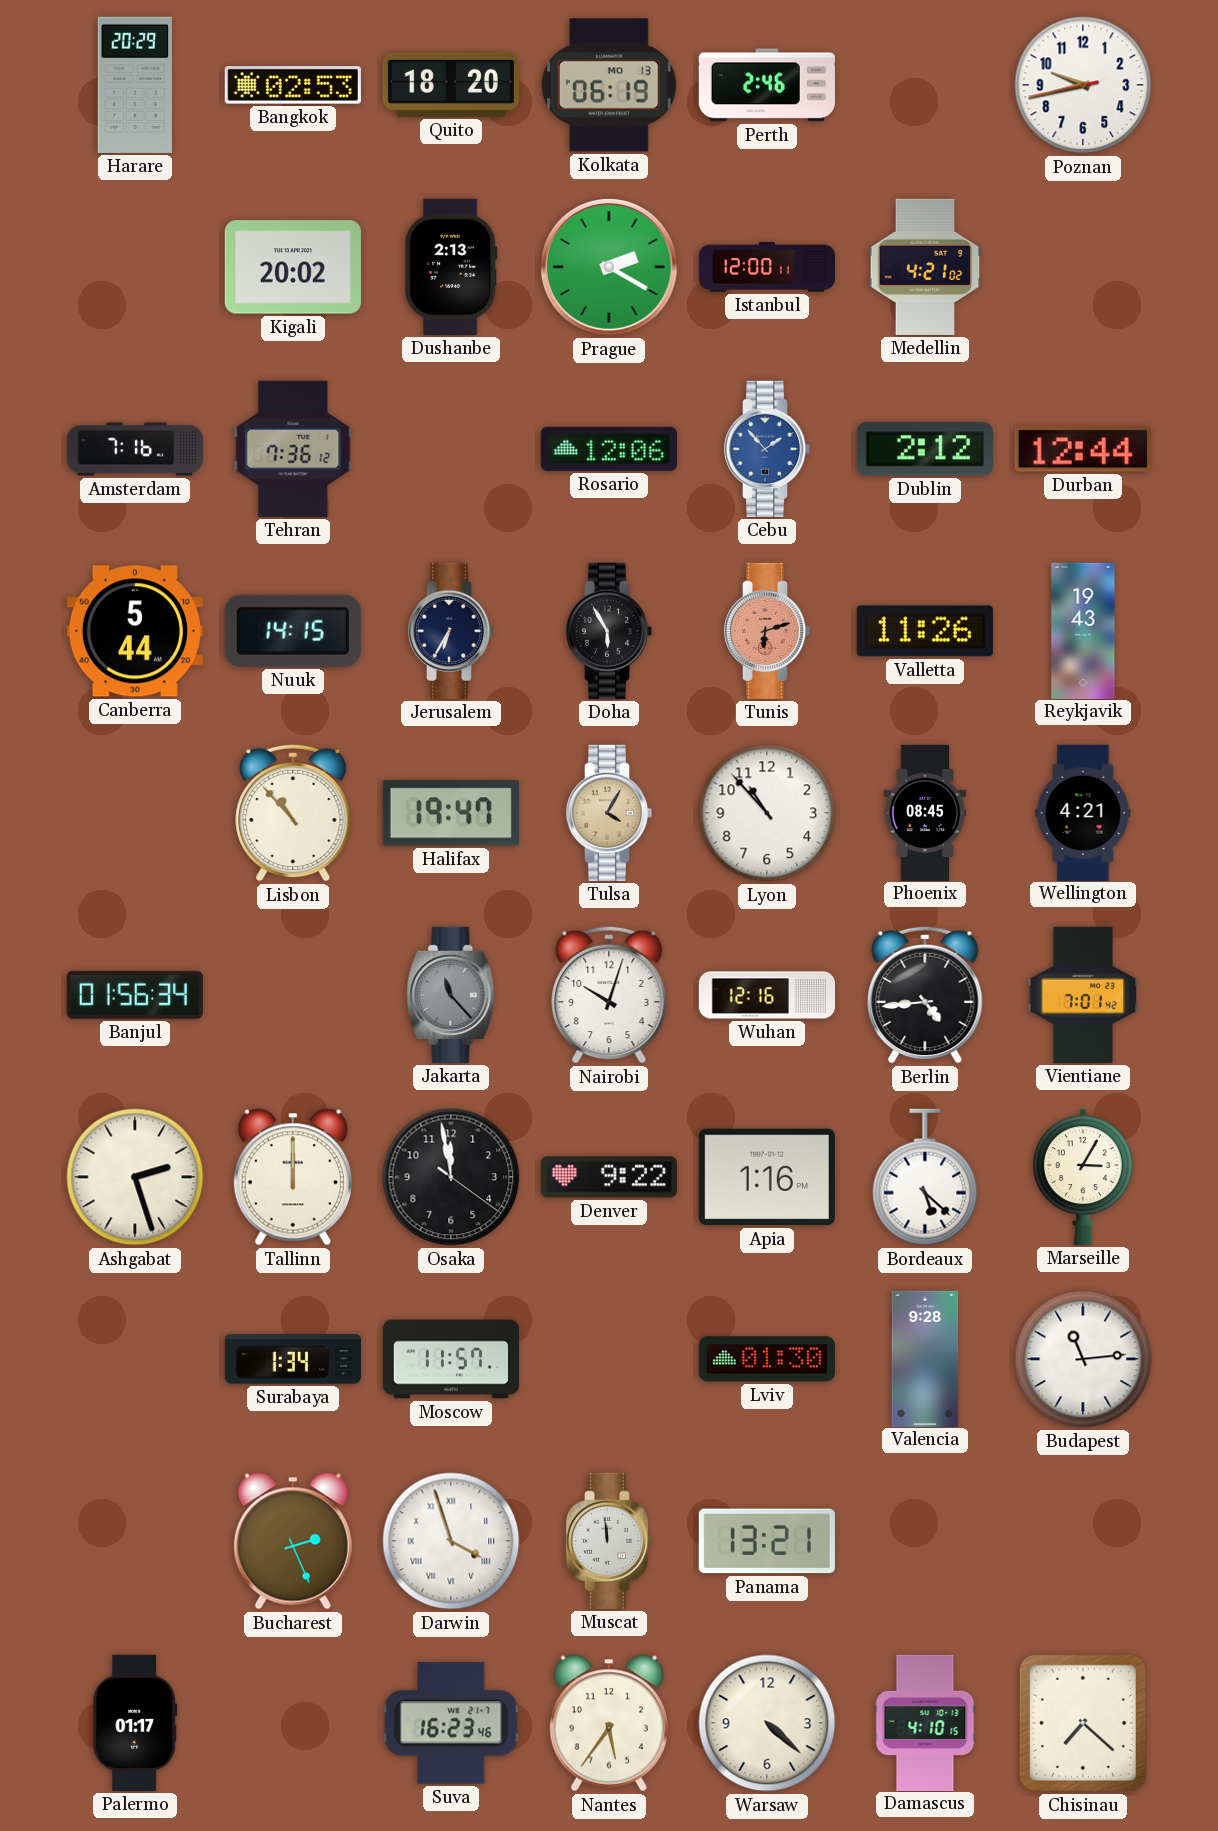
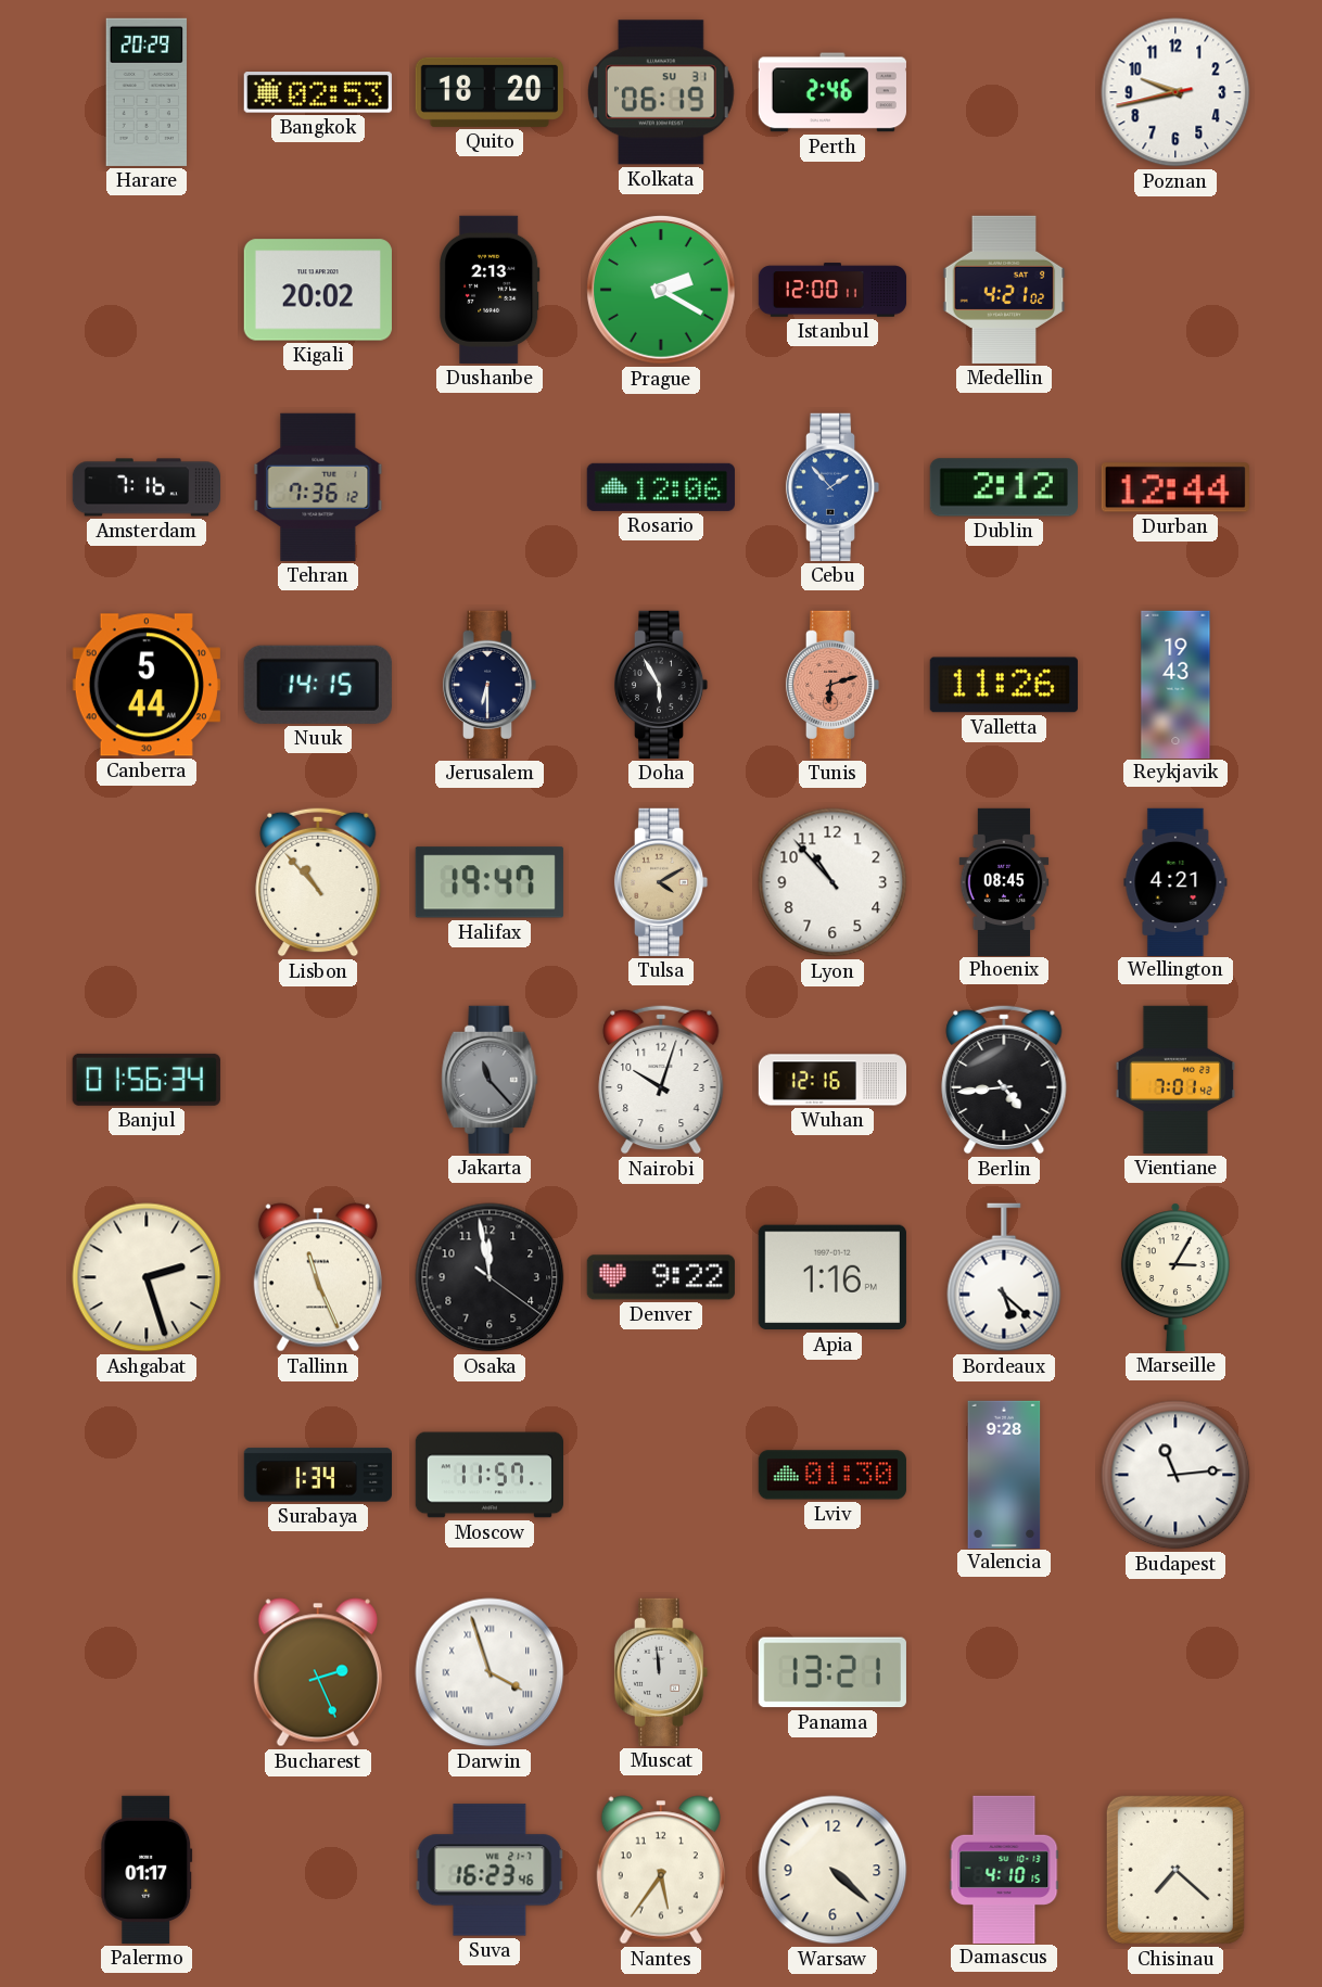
Kolkata date: MO 13 -> SU 31 (661, 92)
Jerusalem: 6:35 -> 6:30 (490, 685)
Tulsa: 4:05 -> 4:10 (661, 882)
Tallinn: 12:00 -> 11:26 (318, 1277)
